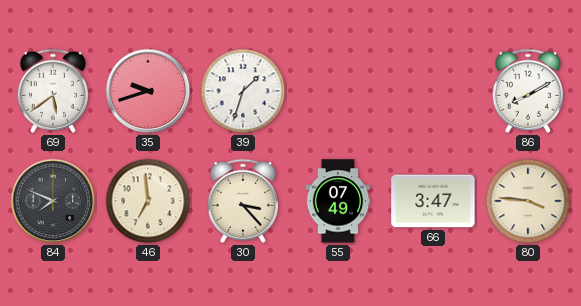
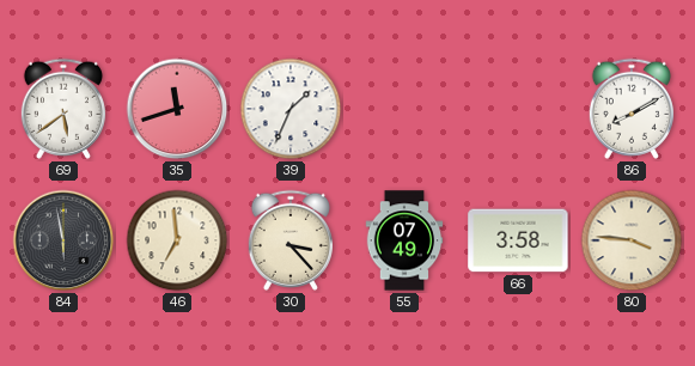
35: 9:42 -> 11:42 (177, 109)
39: 1:33 -> 1:34 (291, 109)
84: 7:49 -> 5:58 (63, 240)
66: 3:47 -> 3:58 (518, 240)
